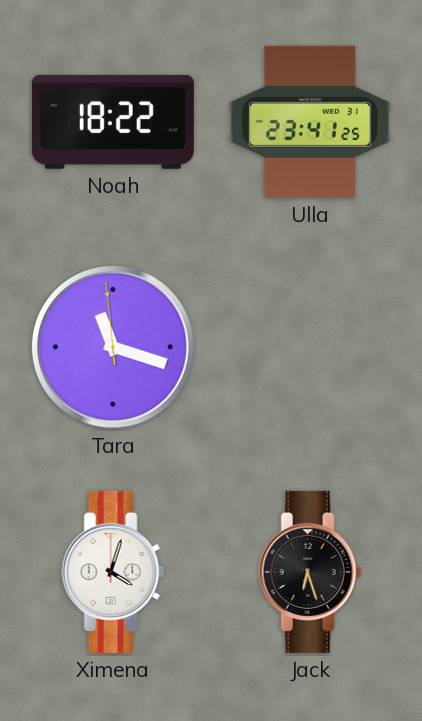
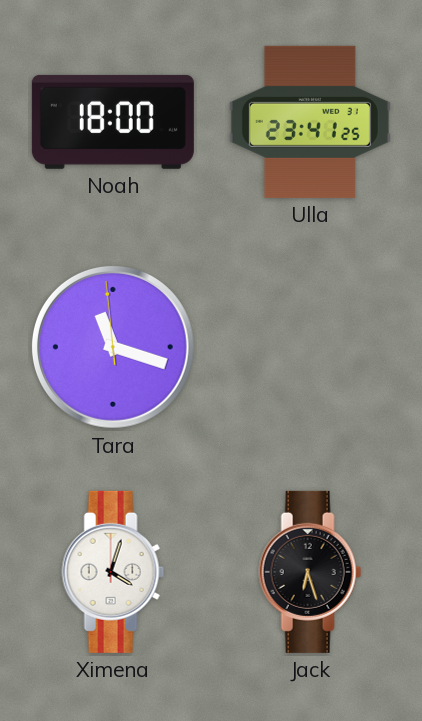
Noah: 18:22 -> 18:00 (113, 122)
